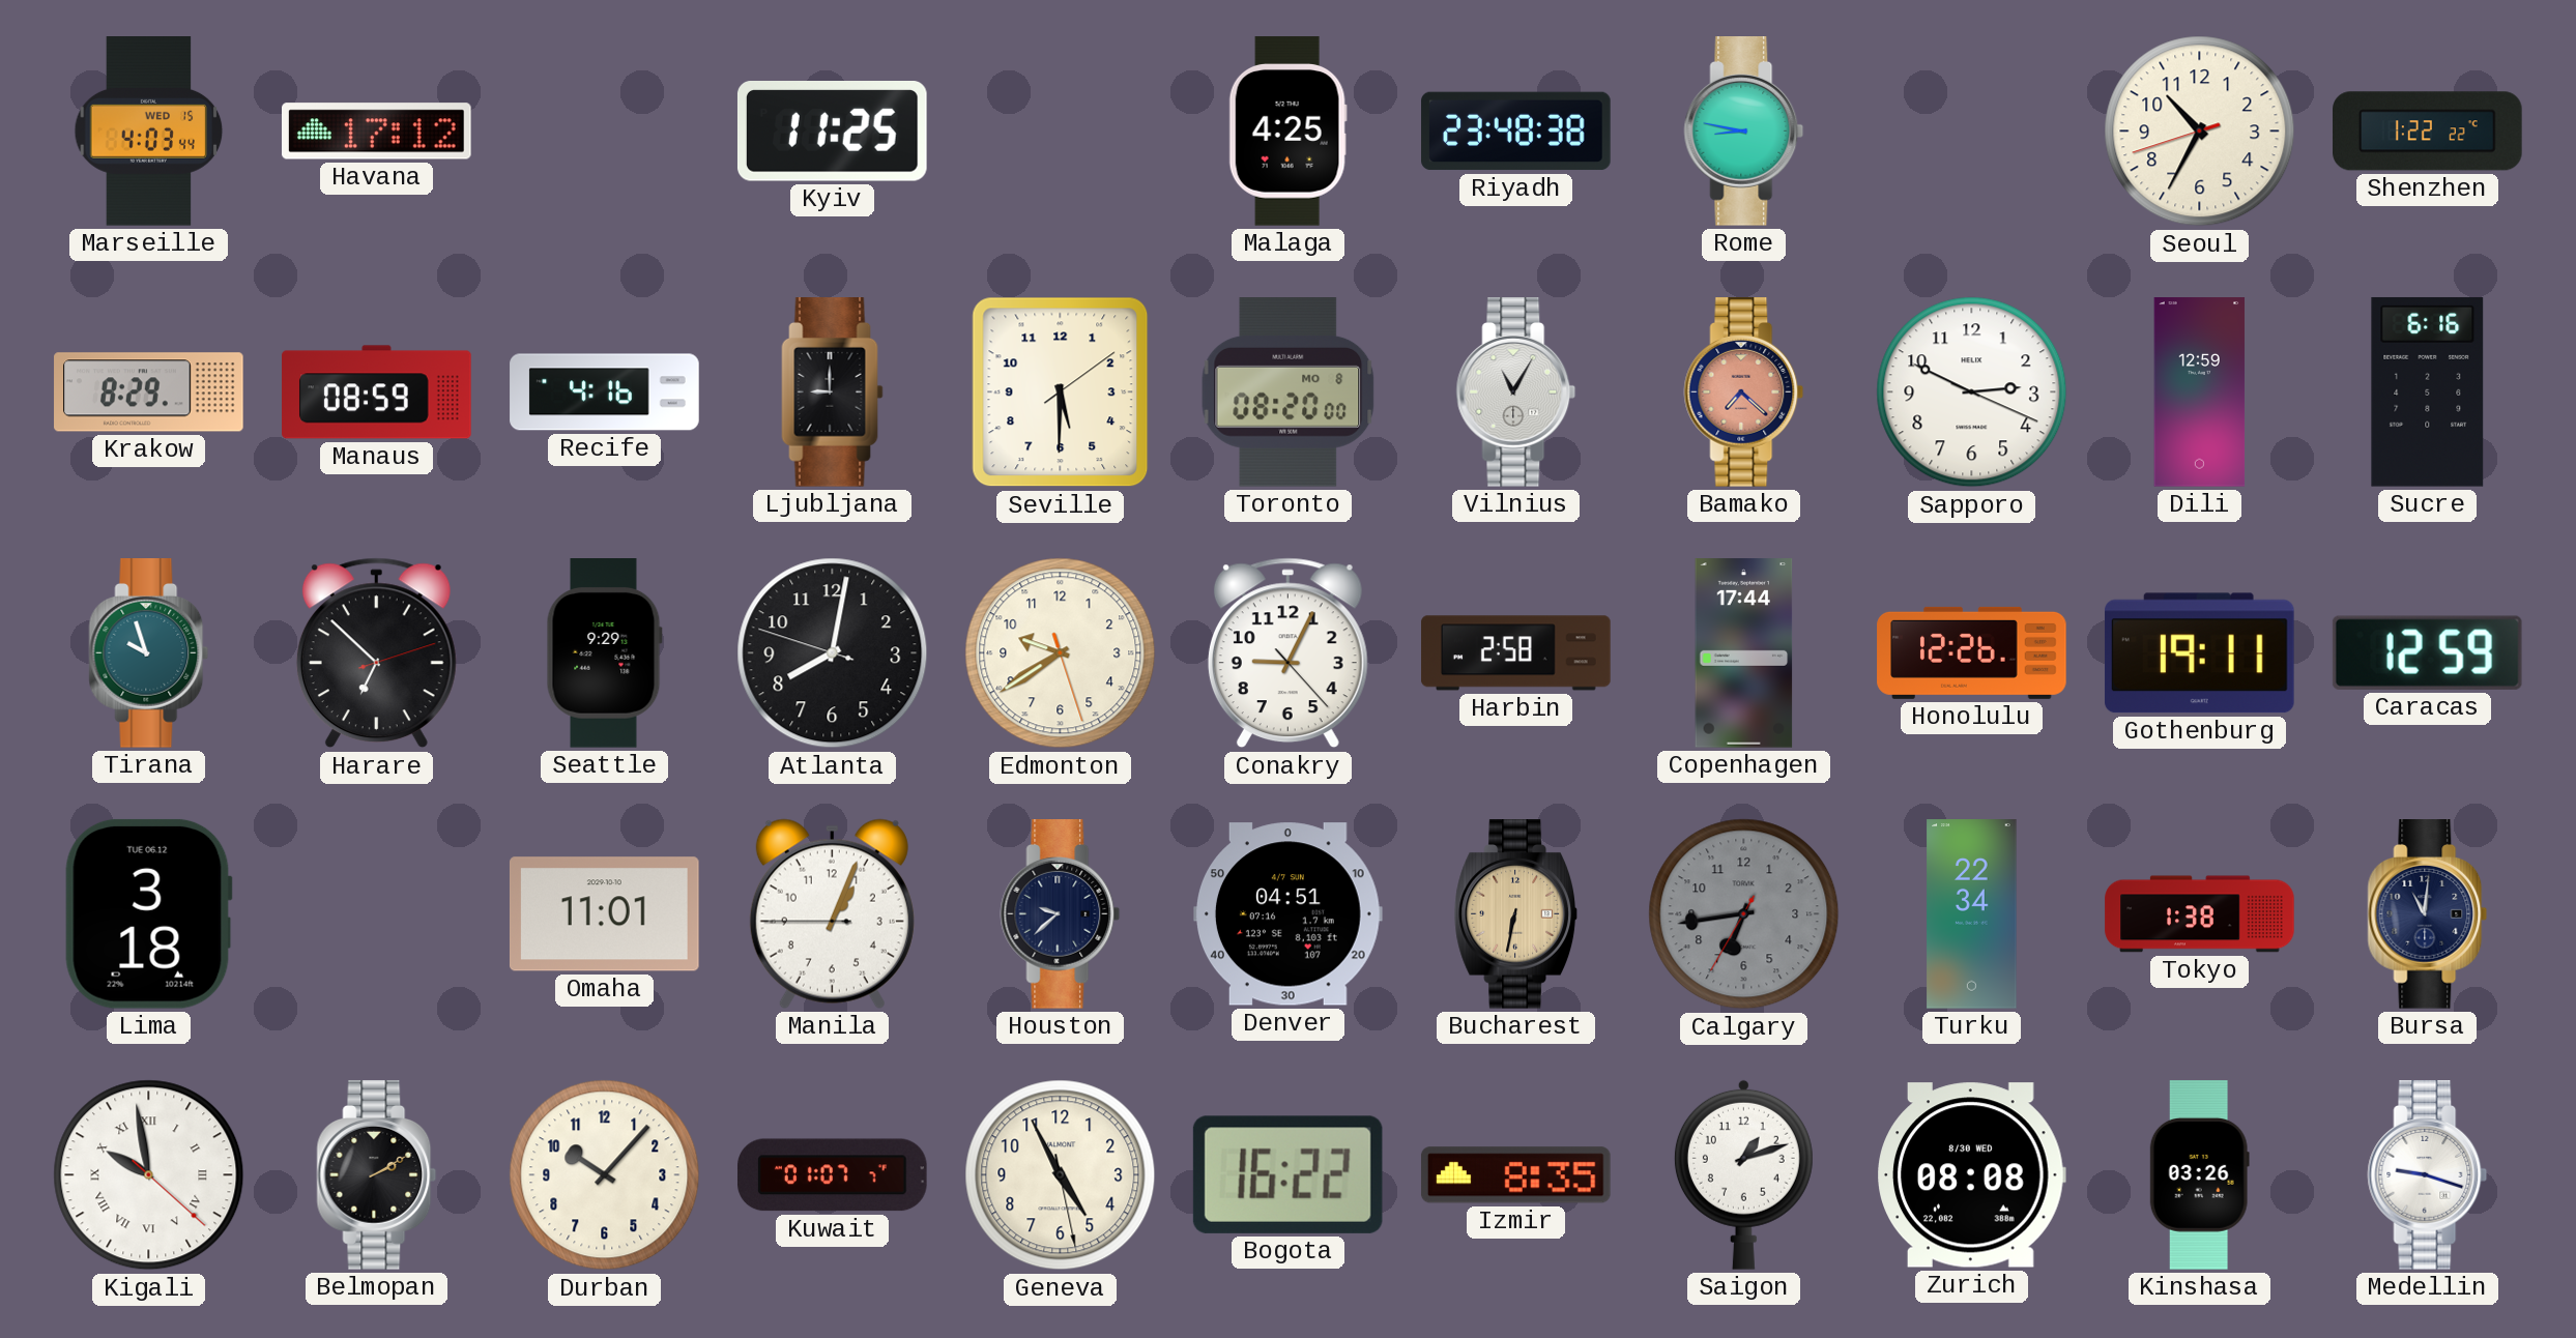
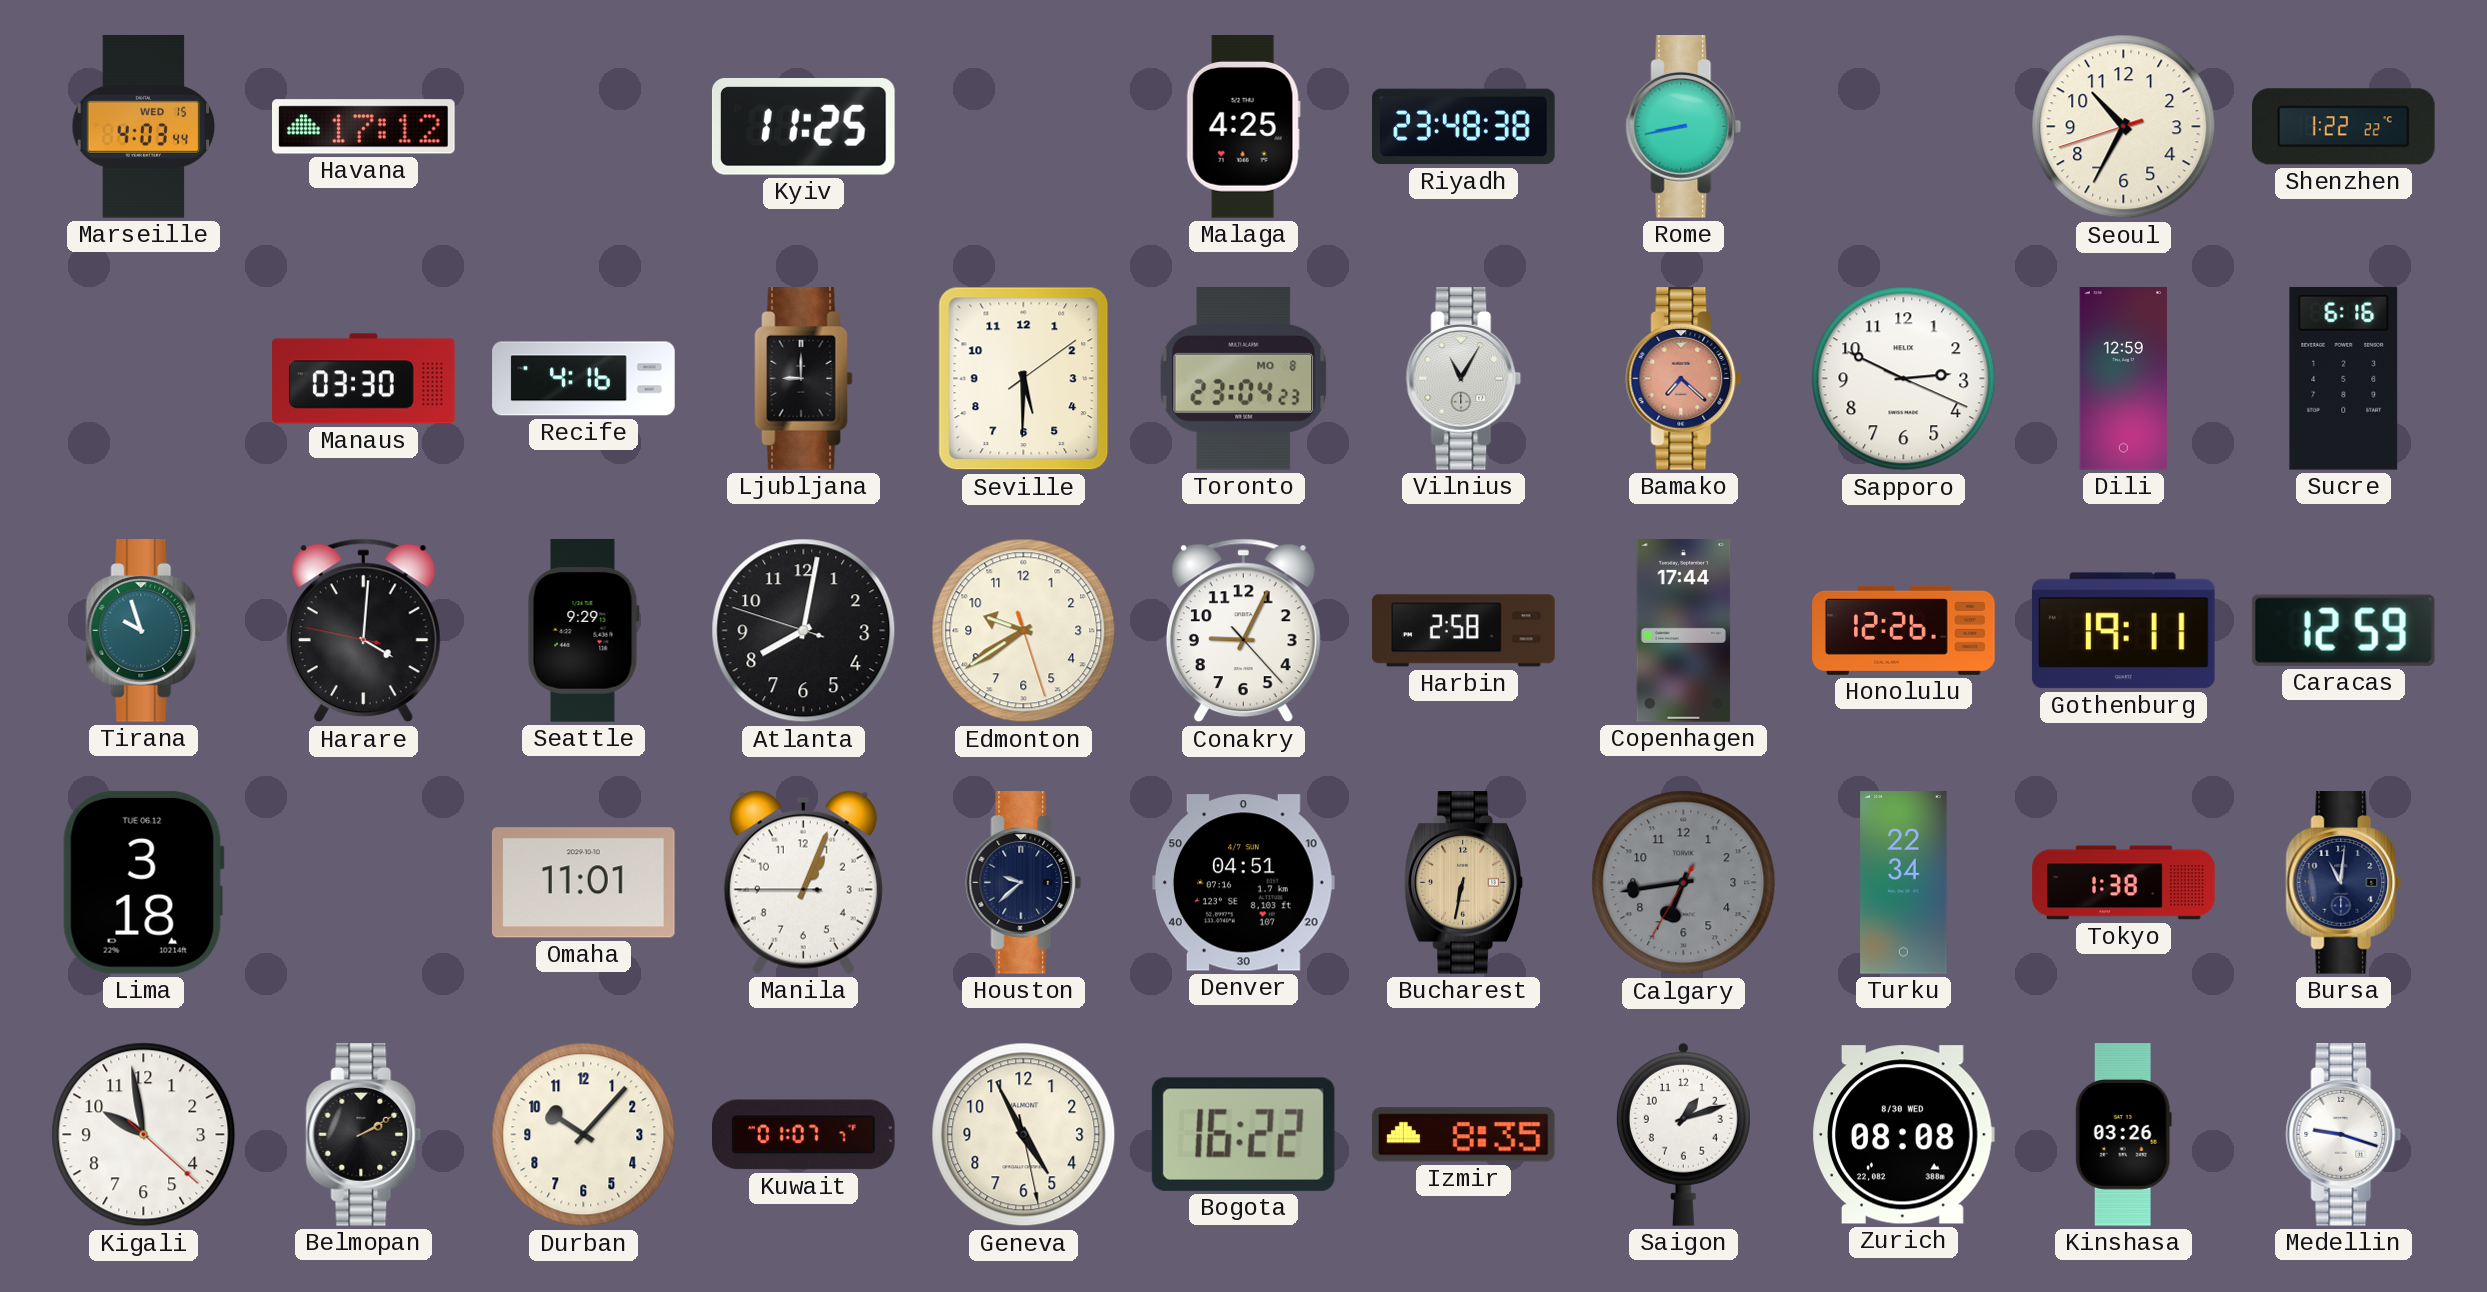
Rome: 8:47 -> 8:43 (1684, 127)
Krakow: 8:29 -> none (149, 392)
Manaus: 08:59 -> 03:30 (364, 379)
Toronto: 08:20 -> 23:04 (1244, 379)
Harare: 6:52 -> 4:00 (363, 631)
Kigali numerals: Roman -> Arabic (144, 1135)
